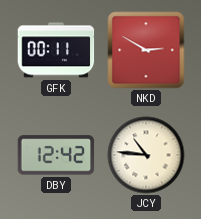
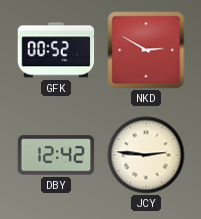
GFK: 00:11 -> 00:52 (56, 50)
JCY: 10:46 -> 2:46 (146, 155)
